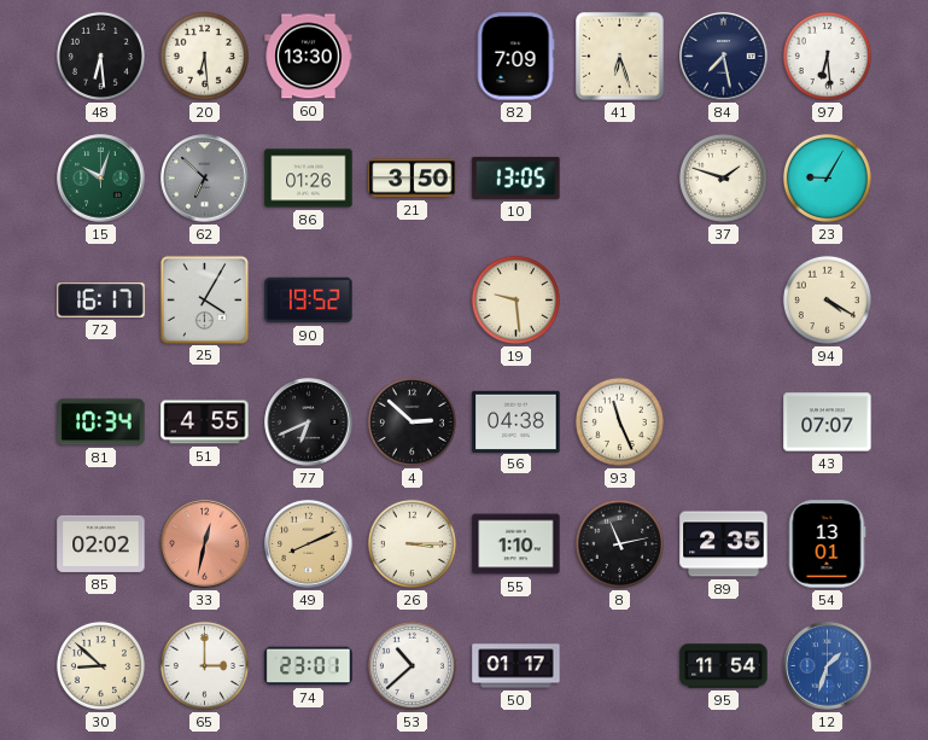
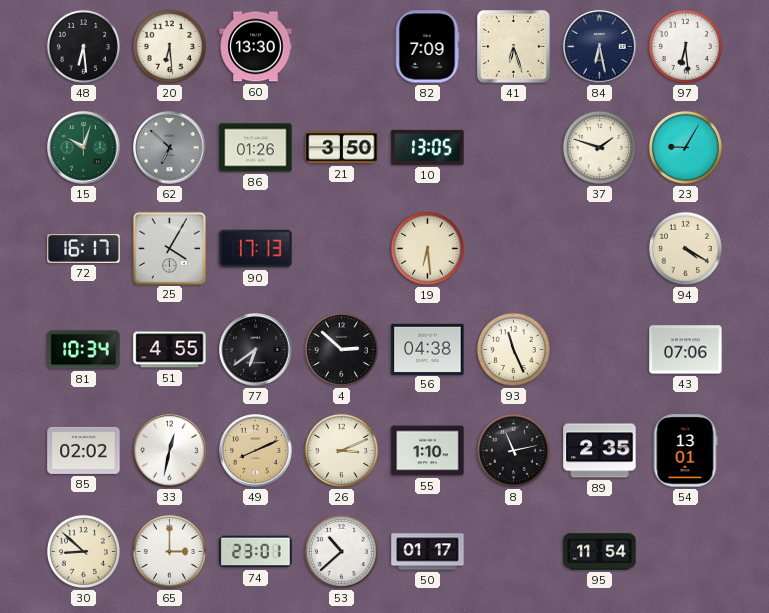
84: 7:28 -> 6:28 (600, 47)
90: 19:52 -> 17:13 (256, 249)
19: 9:29 -> 6:29 (427, 248)
77: 6:41 -> 6:39 (256, 350)
43: 07:07 -> 07:06 (686, 350)
33 dial: salmon -> white (170, 451)
26: 3:15 -> 3:11 (341, 450)
12: 1:33 -> none (828, 666)
